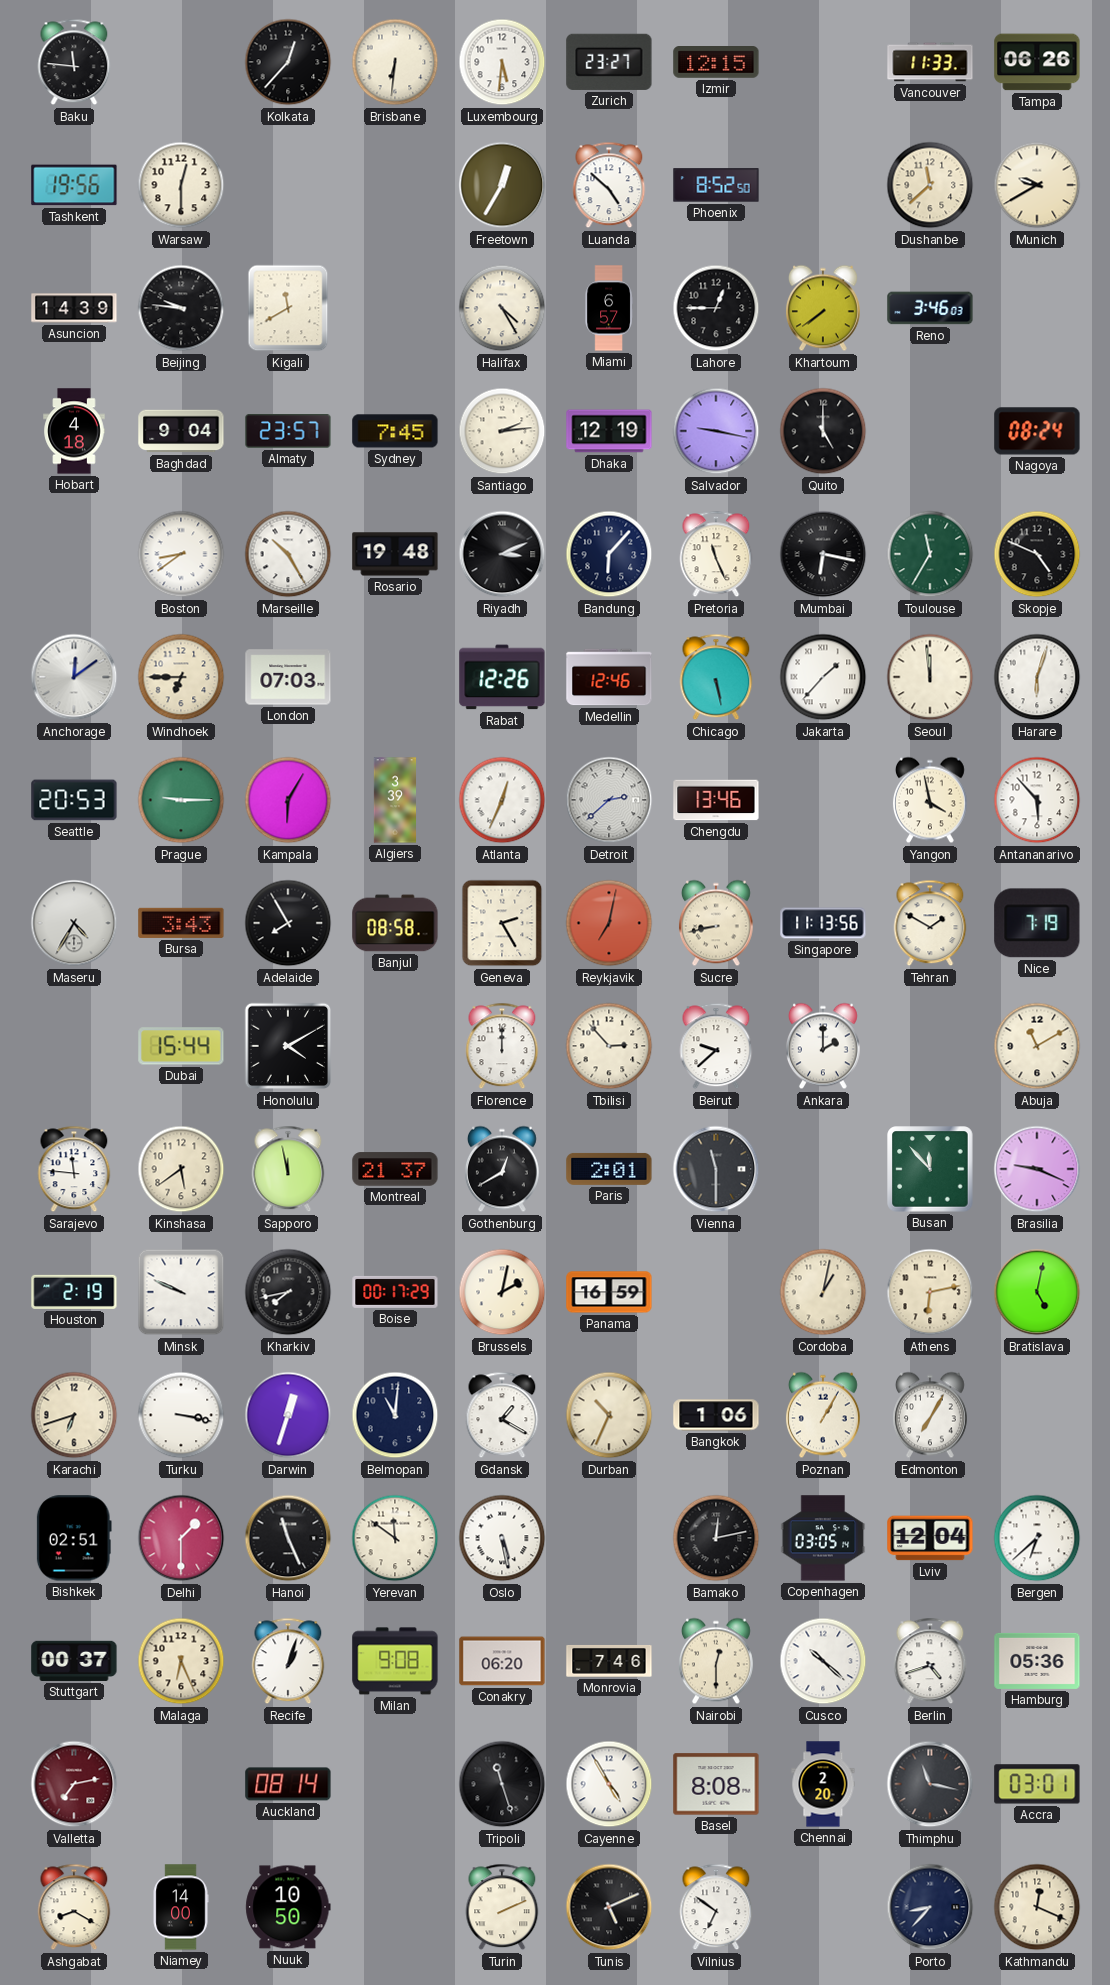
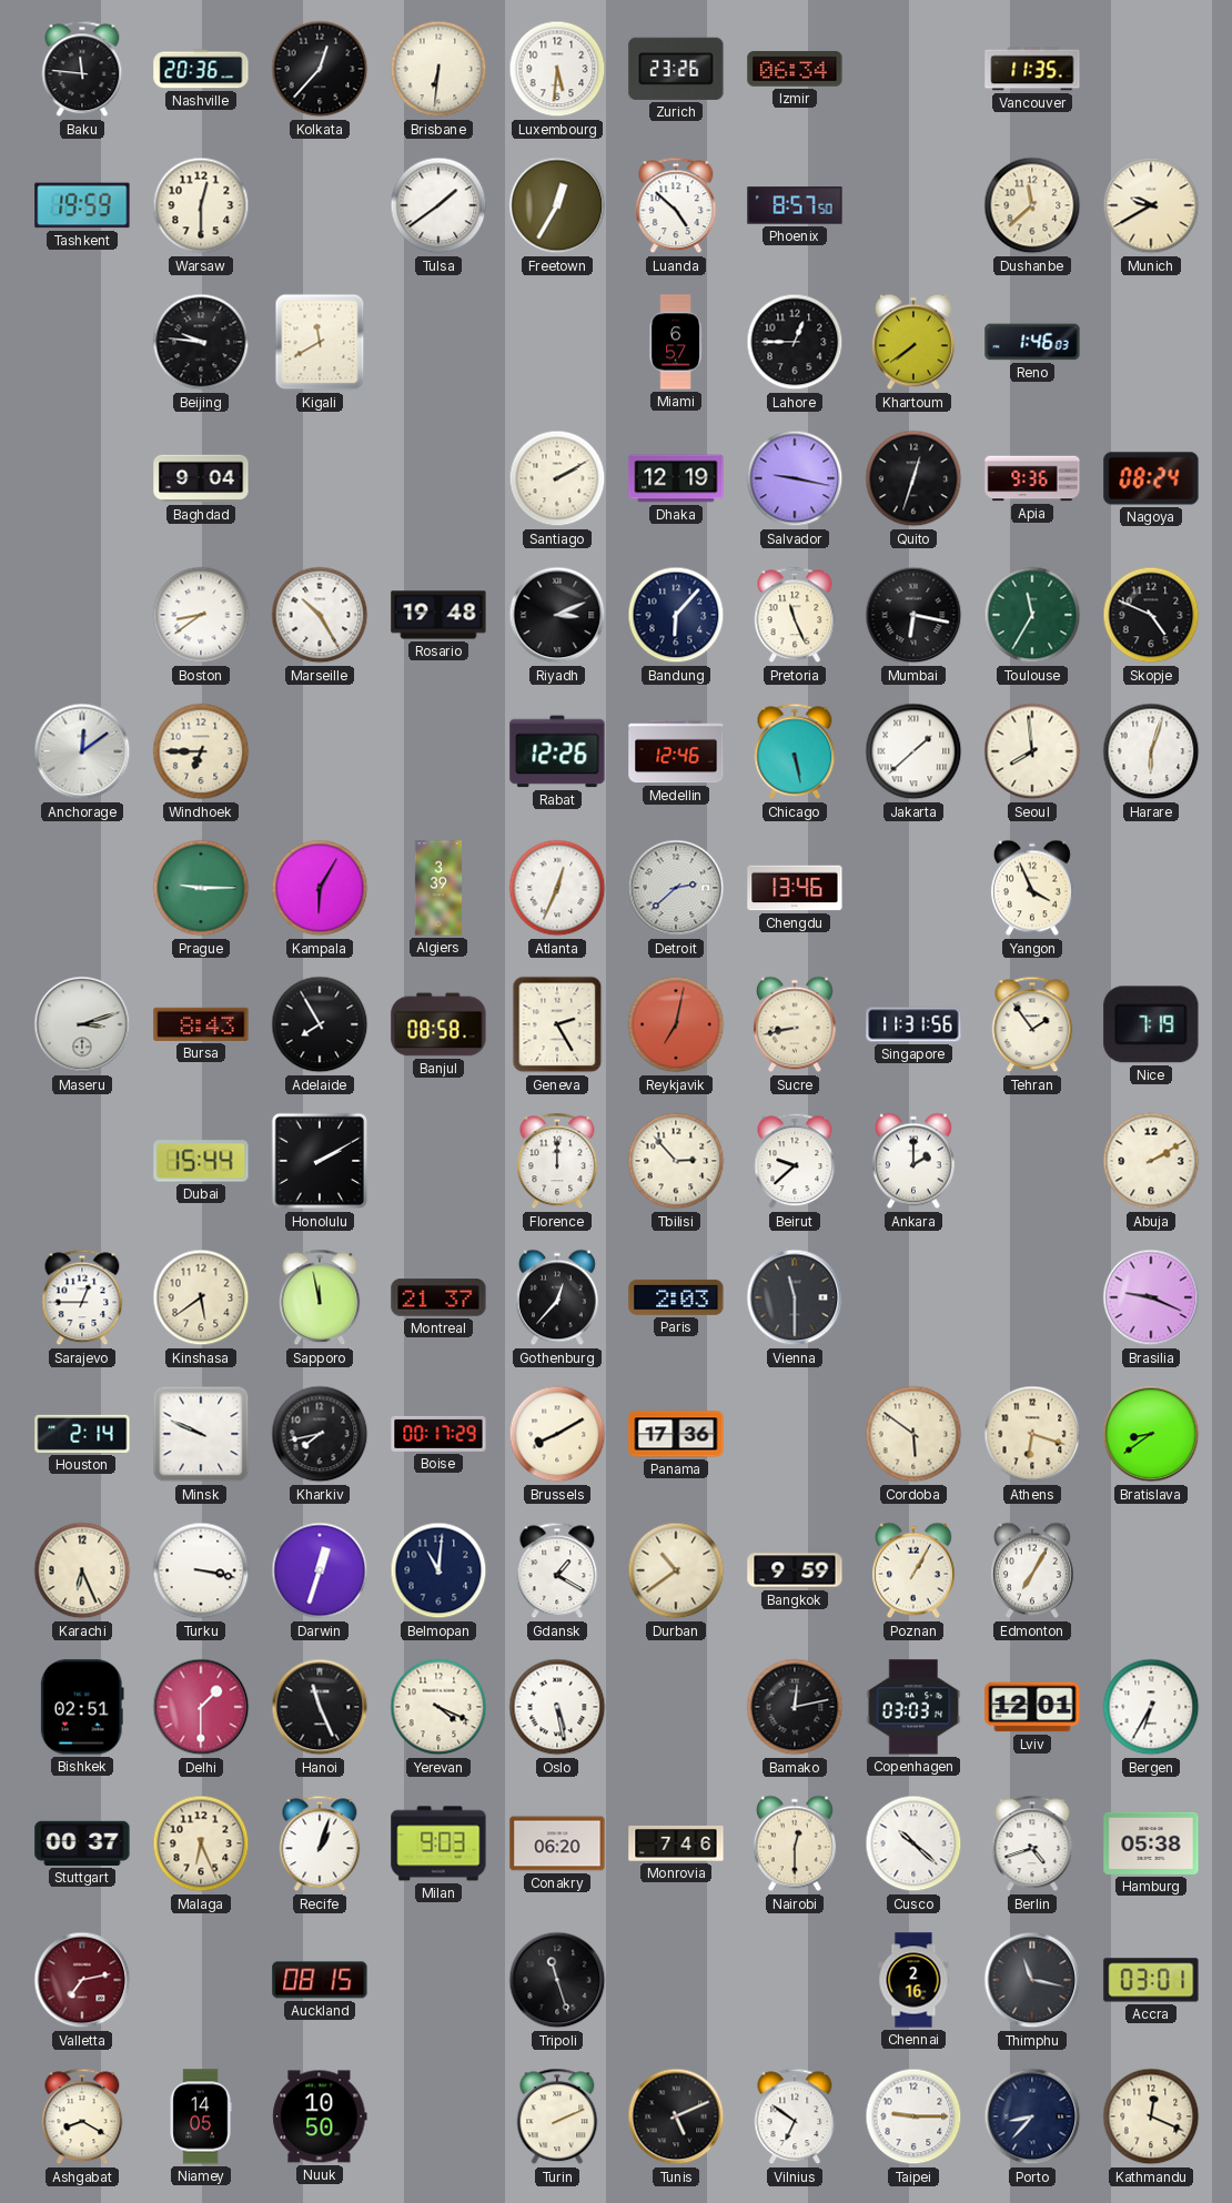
Nashville: none -> 20:36 (201, 69)
Zurich: 23:27 -> 23:26 (676, 69)
Izmir: 12:15 -> 06:34 (795, 70)
Vancouver: 11:33 -> 11:35 (1032, 69)
Tampa: 06:26 -> none (1037, 62)
Tashkent: 19:56 -> 19:59 (82, 205)
Tulsa: none -> 1:39 (438, 205)
Phoenix: 8:52 -> 8:57 (795, 205)
Asuncion: 14:39 -> none (74, 308)
Halifax: 4:25 -> none (502, 308)
Reno: 3:46 -> 1:46 (1032, 342)
Hobart: 4:18 -> none (74, 431)
Almaty: 23:57 -> none (288, 432)
Sydney: 7:45 -> none (395, 431)
Santiago: 2:14 -> 2:10 (557, 478)
Quito: 5:00 -> 12:33 (913, 478)
Apia: none -> 9:36 (1032, 478)
London: 07:03 -> none (288, 677)
Jakarta: 1:37 -> 1:38 (913, 751)
Seoul: 11:59 -> 7:59 (1032, 751)
Seattle: 20:53 -> none (74, 800)
Yangon: 3:58 -> 3:56 (1032, 888)
Antananarivo: 5:53 -> none (1037, 800)
Maseru: 4:35 -> 3:12 (82, 1024)
Bursa: 3:43 -> 8:43 (201, 1024)
Singapore: 11:13 -> 11:31 (913, 1024)
Tehran: 1:50 -> 1:54 (1032, 1024)
Honolulu: 4:10 -> 2:10 (320, 1161)
Abuja: 11:10 -> 2:10 (1151, 1161)
Sarajevo: 11:46 -> 12:45 (82, 1297)
Gothenburg: 12:40 -> 12:37 (557, 1297)
Paris: 2:01 -> 2:03 (676, 1297)
Busan: 11:53 -> none (930, 1169)
Houston: 2:19 -> 2:14 (82, 1434)
Brussels: 2:02 -> 8:10 (557, 1434)
Panama: 16:59 -> 17:36 (676, 1434)
Cordoba: 1:02 -> 5:51 (913, 1434)
Athens: 6:13 -> 6:18 (1032, 1434)
Bratislava: 5:02 -> 8:39 (1151, 1434)
Karachi: 6:42 -> 6:26 (82, 1570)
Durban: 10:34 -> 10:39 (676, 1570)
Bangkok: 1:06 -> 9:59 (795, 1570)
Yerevan: 11:51 -> 4:19 (438, 1707)
Copenhagen: 03:05 -> 03:03 (913, 1707)
Lviv: 12:04 -> 12:01 (1032, 1707)
Bergen: 6:38 -> 6:35 (1151, 1707)
Milan: 9:08 -> 9:03 (438, 1843)
Hamburg: 05:36 -> 05:38 (1151, 1843)
Auckland: 08:14 -> 08:15 (320, 1980)
Cayenne: 4:55 -> none (609, 1784)
Basel: 8:08 -> none (716, 1784)
Chennai: 2:20 -> 2:16 (913, 1980)
Niamey: 14:00 -> 14:05 (201, 2116)
Taipei: none -> 9:15 (913, 2116)
